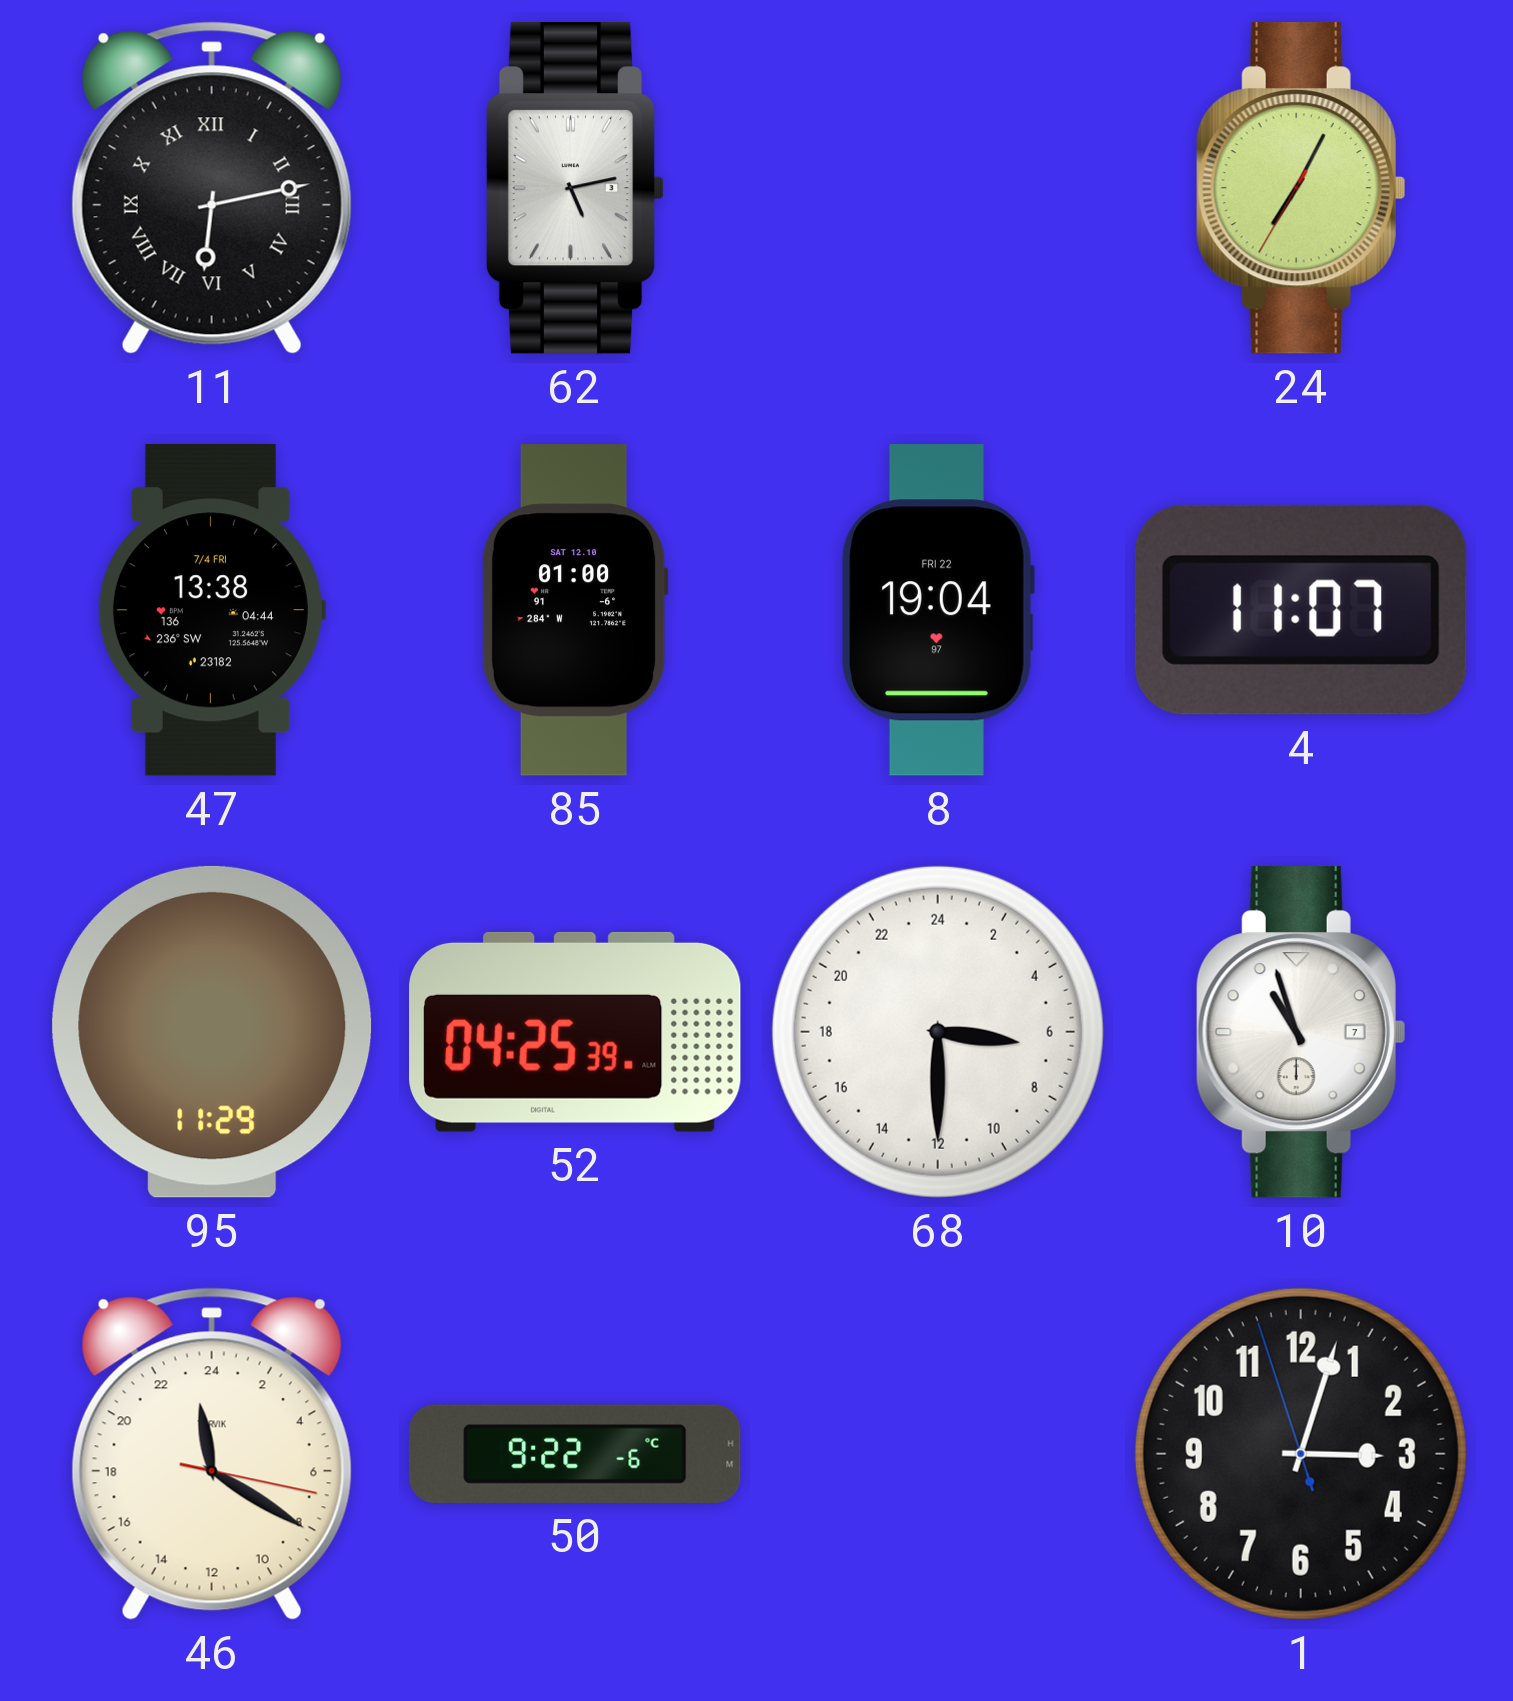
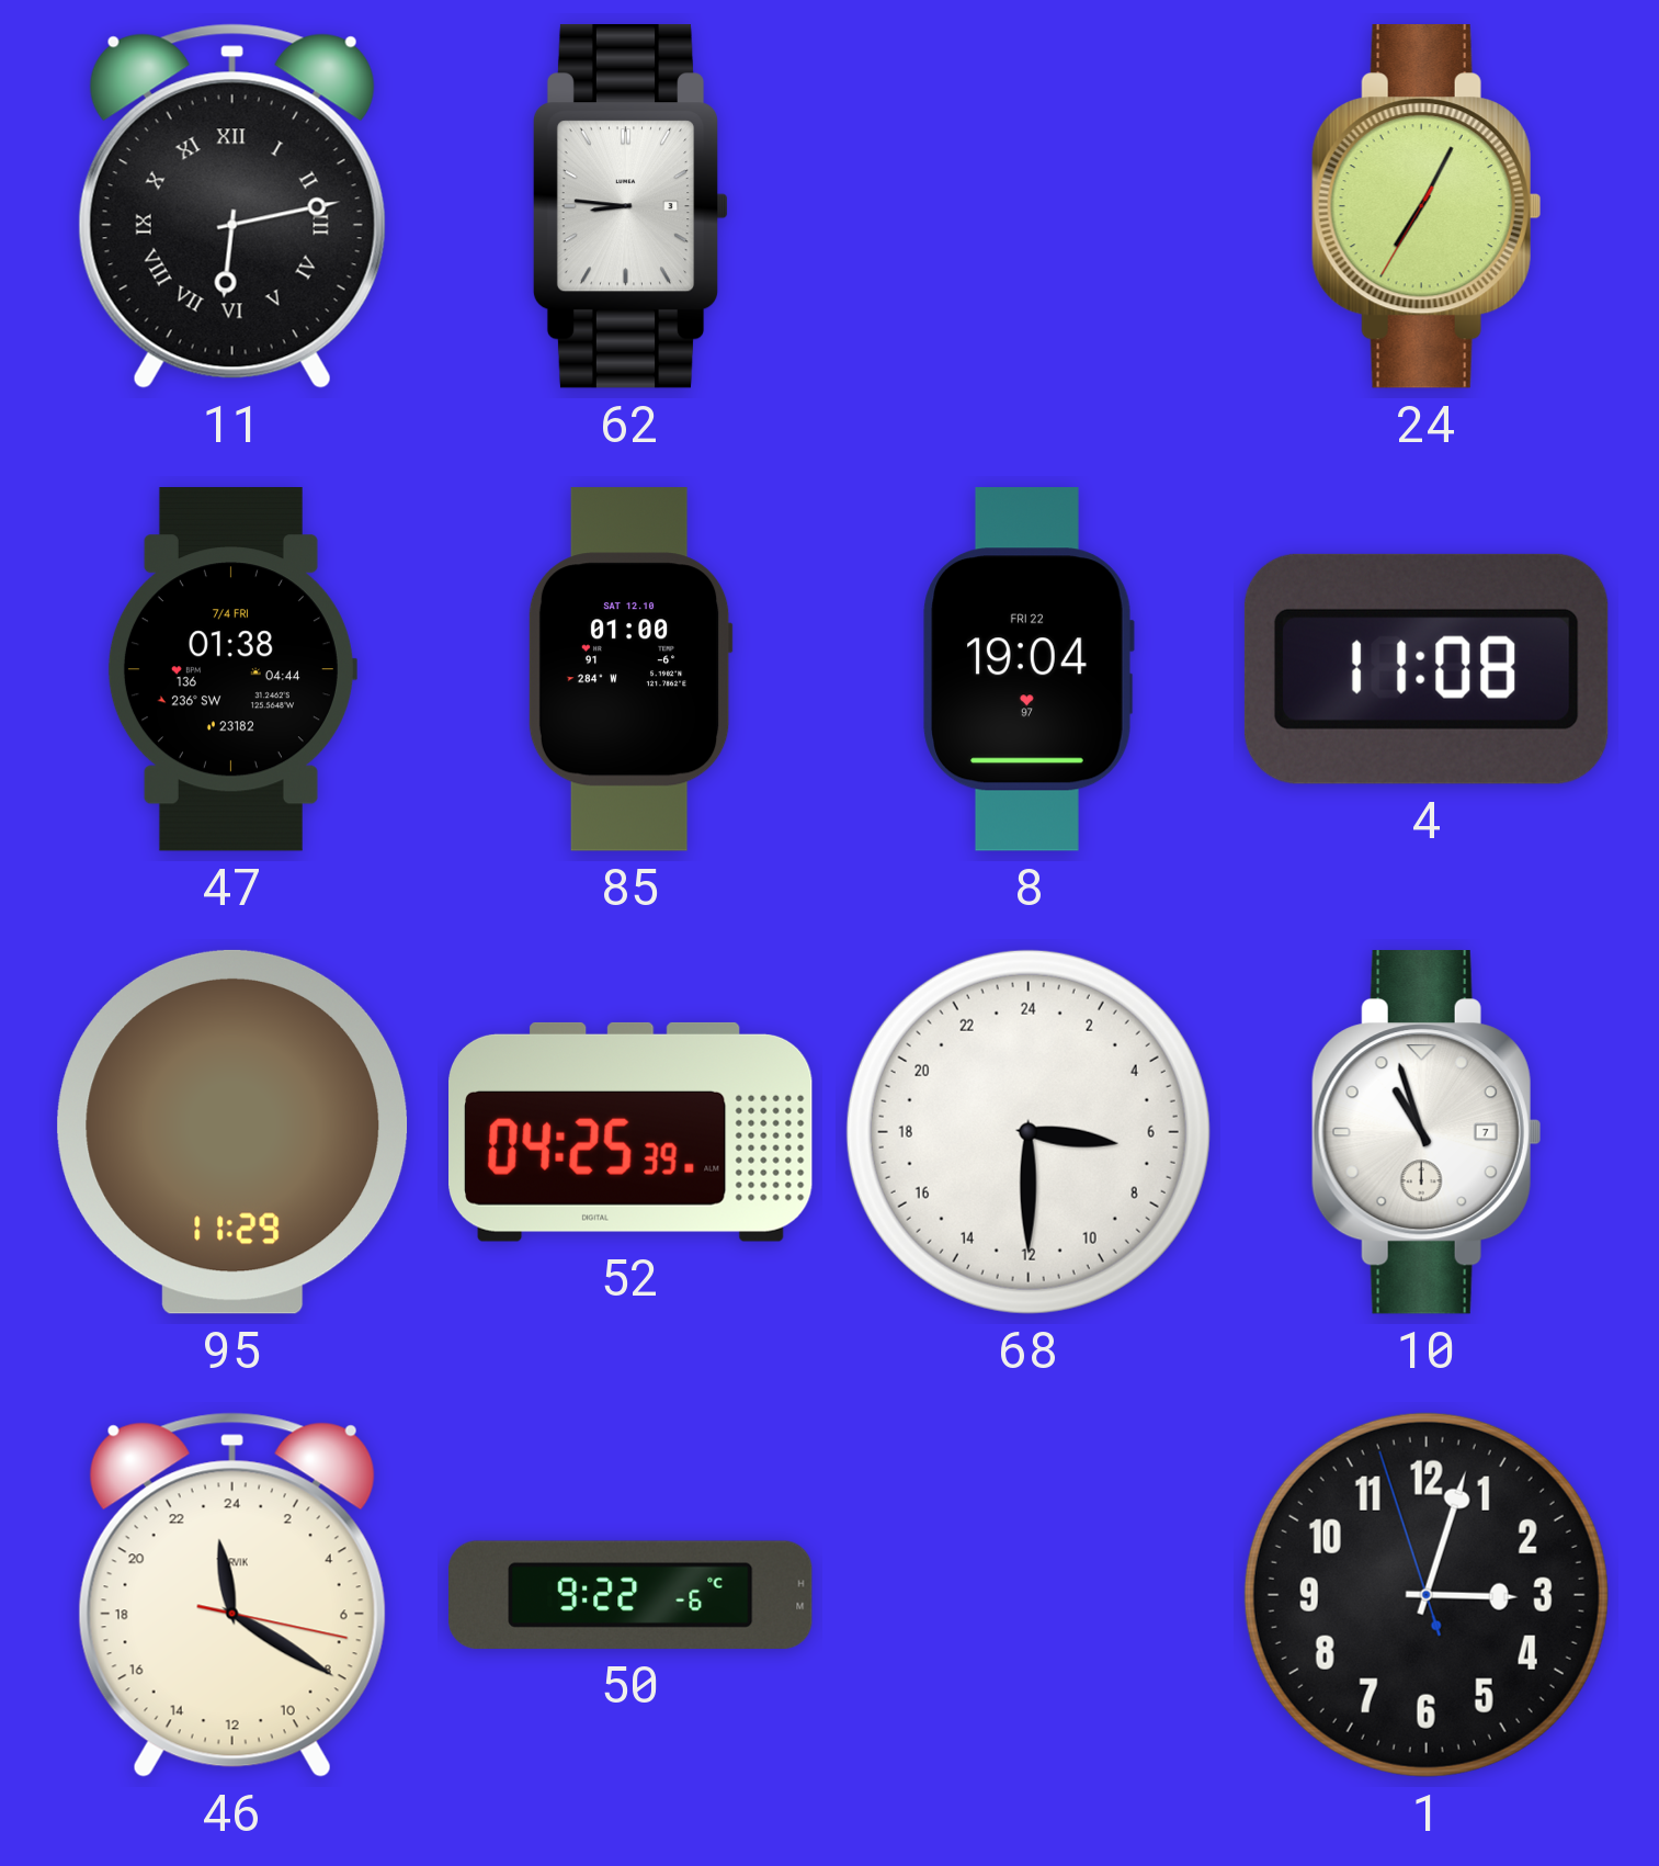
62: 5:13 -> 8:46 (630, 207)
47: 13:38 -> 01:38 (231, 669)
4: 11:07 -> 11:08 (1427, 669)
